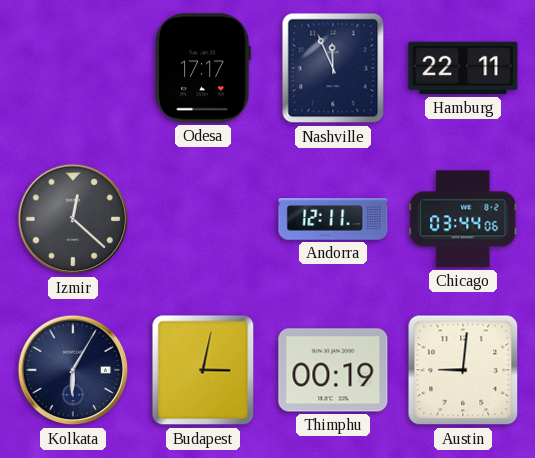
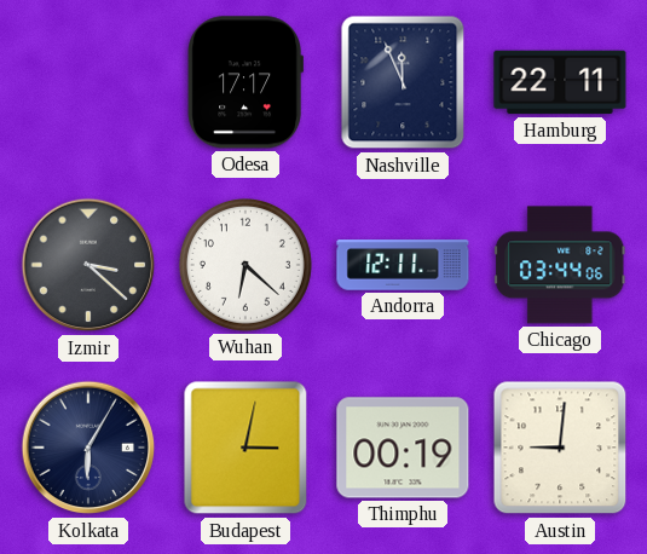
Izmir: 12:22 -> 3:22 (88, 265)
Wuhan: none -> 6:22 (245, 265)
